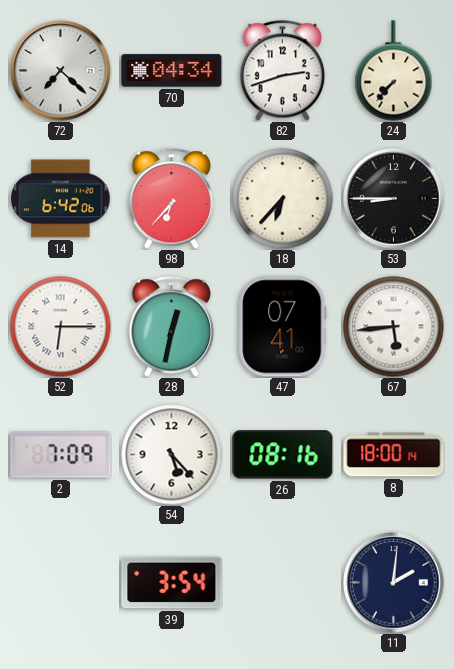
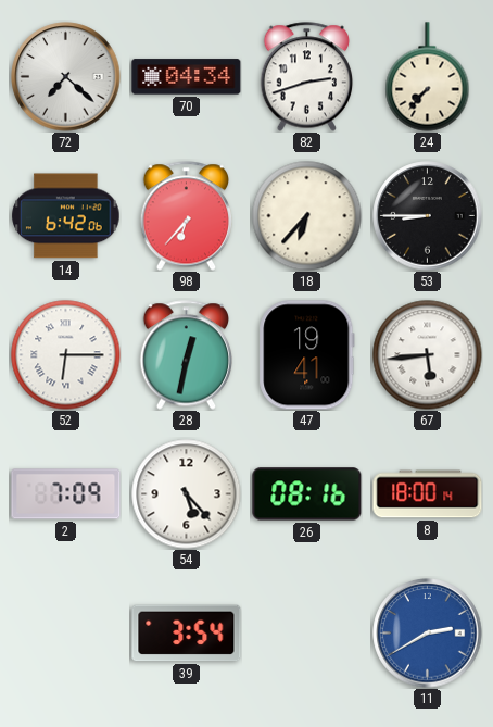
47: 07:41 -> 19:41 (307, 355)
11: 2:01 -> 2:40 (428, 634)
11 dial: navy -> blue (428, 634)
